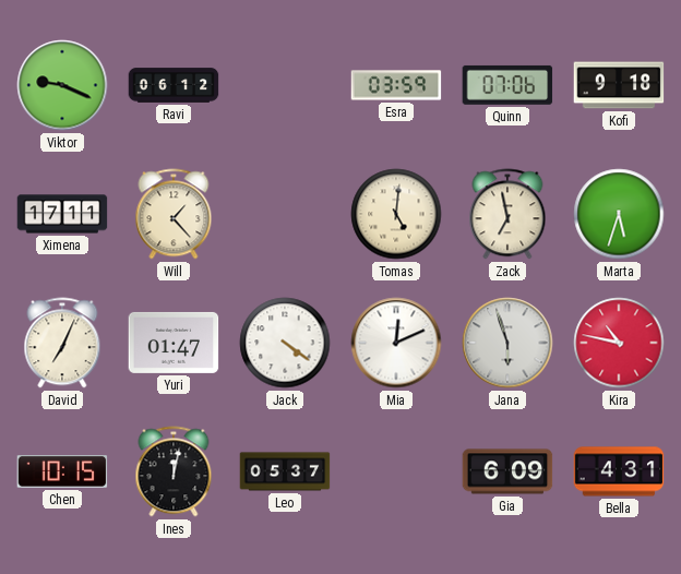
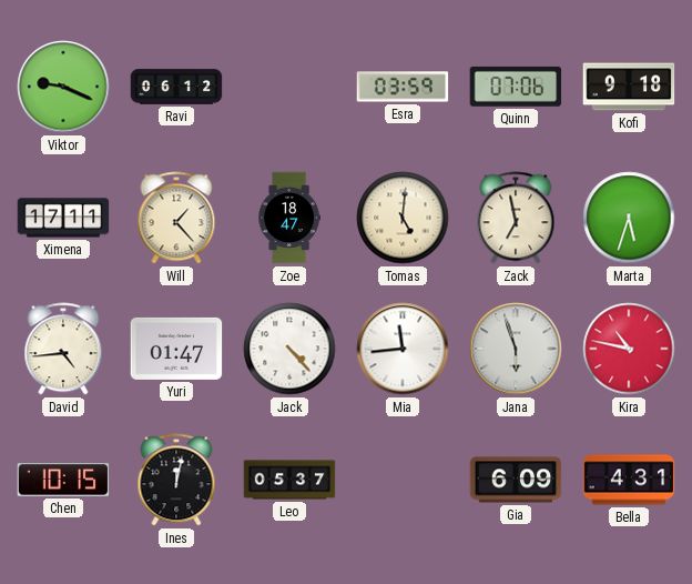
Zoe: none -> 18:47 (289, 218)
David: 7:04 -> 4:44 (63, 349)
Jack: 4:21 -> 4:23 (289, 349)
Mia: 12:11 -> 11:44 (403, 349)
